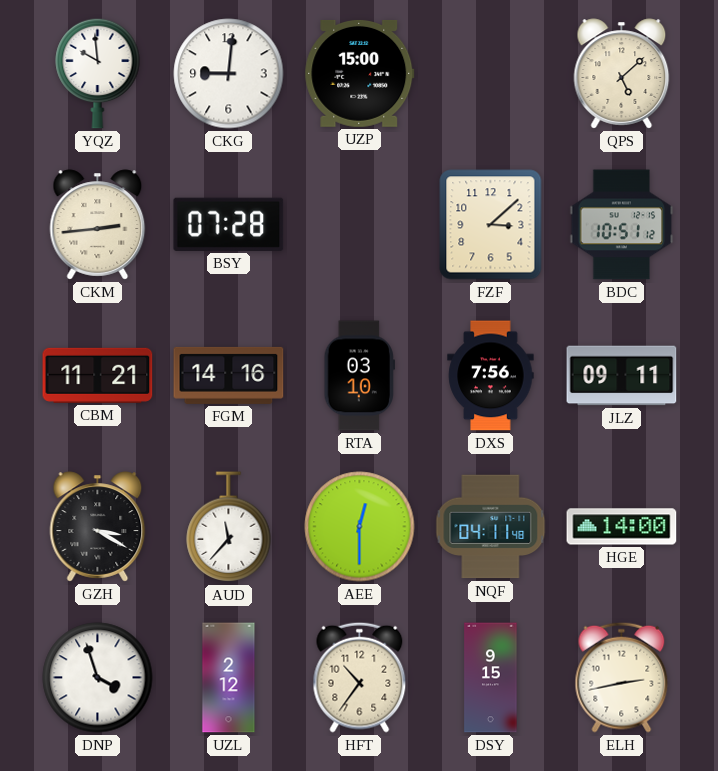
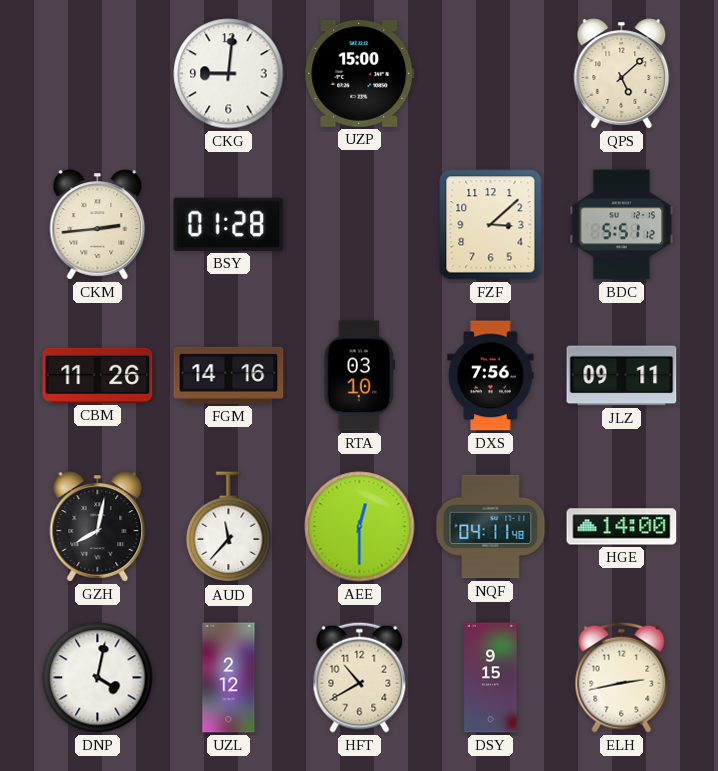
YQZ: 9:59 -> none (98, 73)
BSY: 07:28 -> 01:28 (229, 224)
BDC: 10:51 -> 5:51 (622, 225)
CBM: 11:21 -> 11:26 (98, 375)
GZH: 3:20 -> 8:02 (98, 527)
DNP: 3:57 -> 4:02 (98, 678)
HFT: 10:36 -> 10:40 (360, 677)
